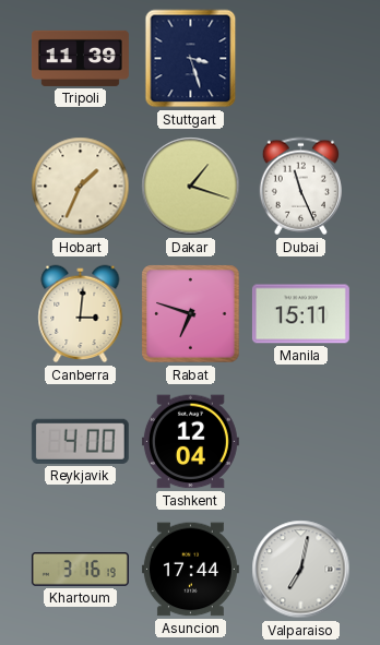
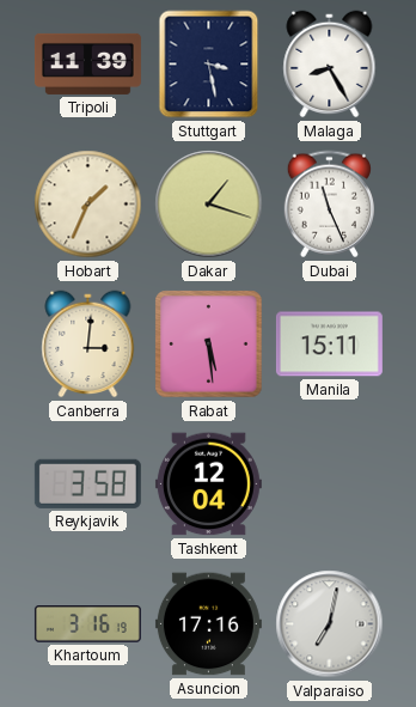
Stuttgart: 3:27 -> 3:28 (209, 65)
Malaga: none -> 8:25 (330, 65)
Rabat: 6:48 -> 5:29 (209, 345)
Reykjavik: 4:00 -> 3:58 (87, 483)
Asuncion: 17:44 -> 17:16 (208, 624)
